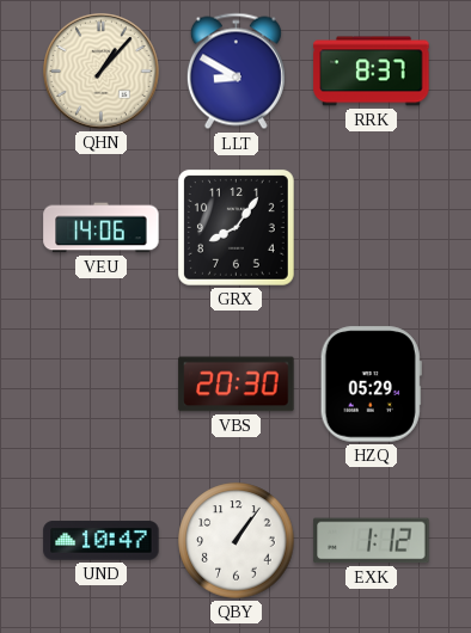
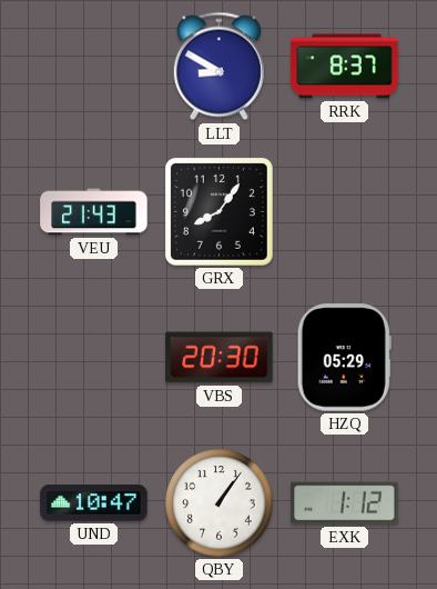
QHN: 1:07 -> none (102, 72)
VEU: 14:06 -> 21:43 (94, 212)
